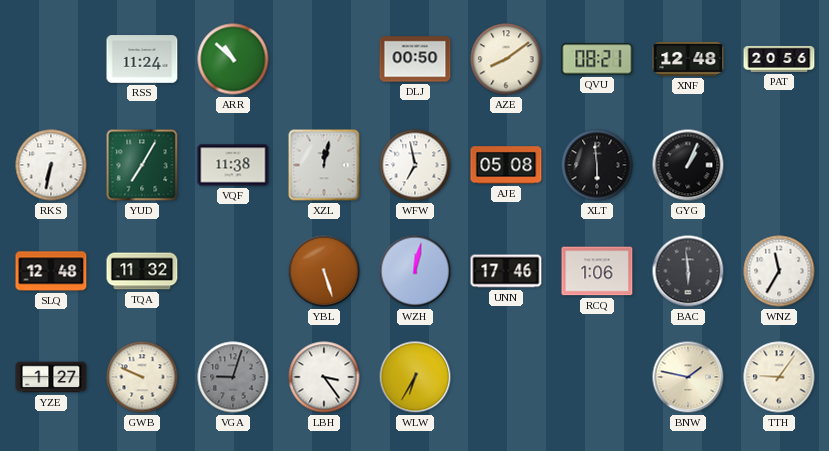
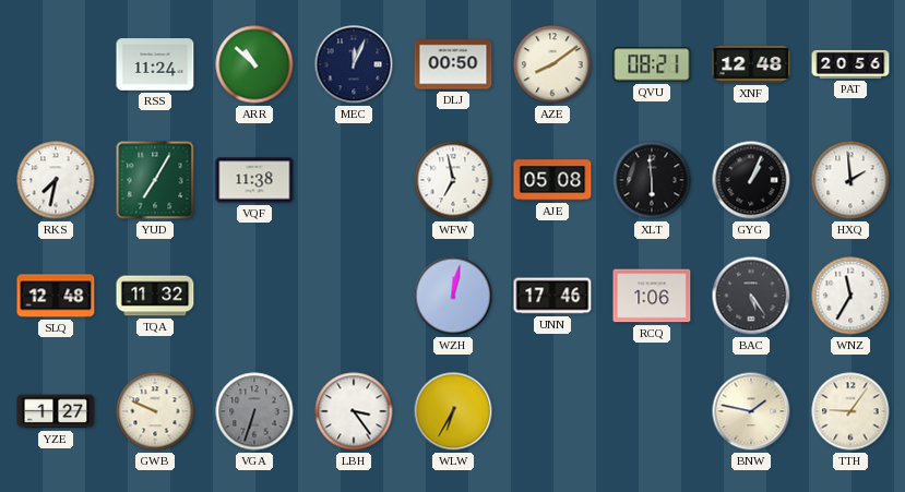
MEC: none -> 12:04 (354, 64)
RKS: 6:32 -> 7:32 (56, 180)
XZL: 12:02 -> none (324, 165)
HXQ: none -> 1:59 (850, 180)
YBL: 5:27 -> none (324, 271)
BAC: 5:59 -> 5:24 (751, 296)
VGA: 9:03 -> 6:33 (254, 411)
